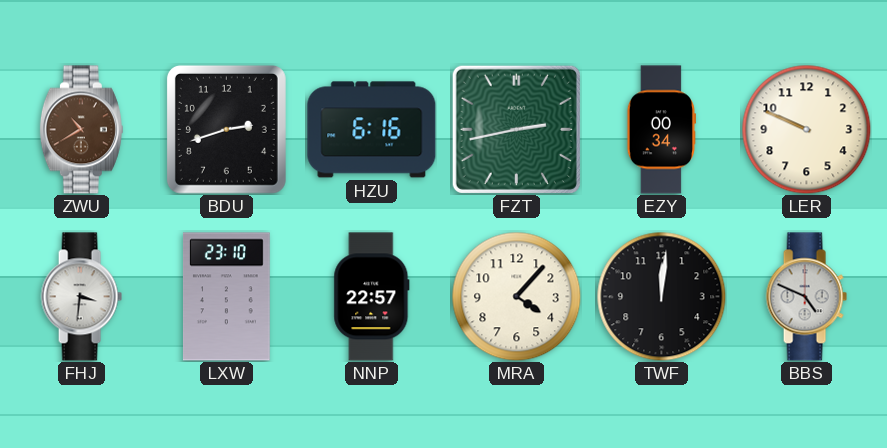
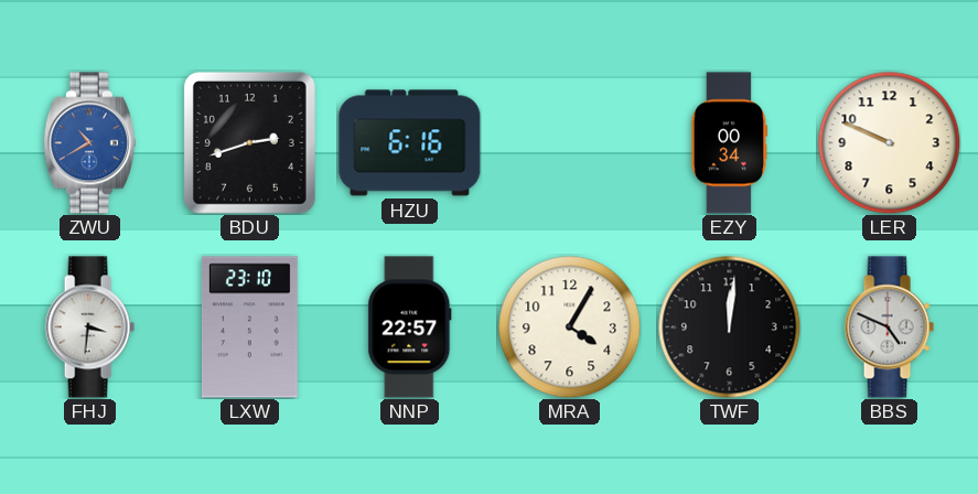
ZWU dial: brown -> blue (89, 143)
FZT: 2:43 -> none (516, 129)
MRA: 4:07 -> 4:05 (569, 326)
